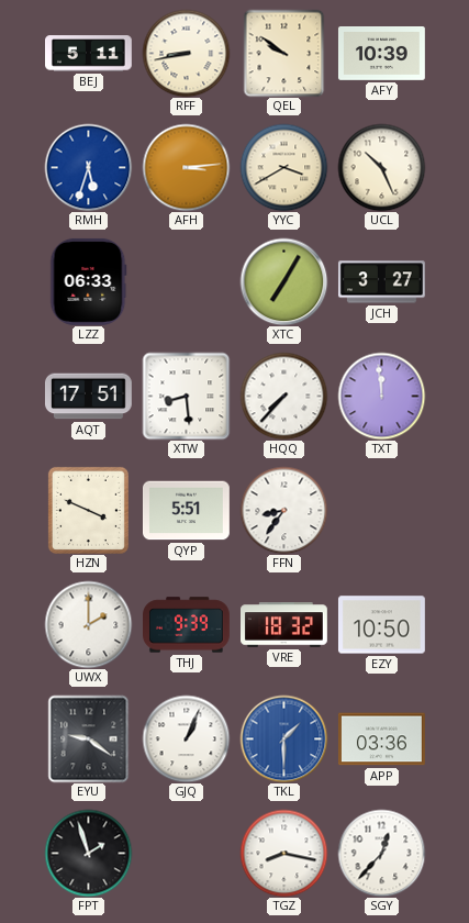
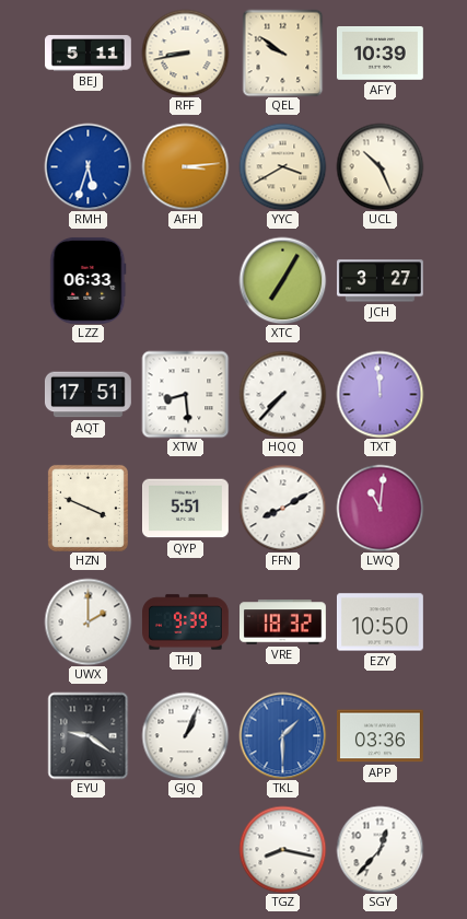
FFN: 8:36 -> 8:10 (282, 508)
LWQ: none -> 11:01 (380, 508)
FPT: 1:57 -> none (88, 853)
